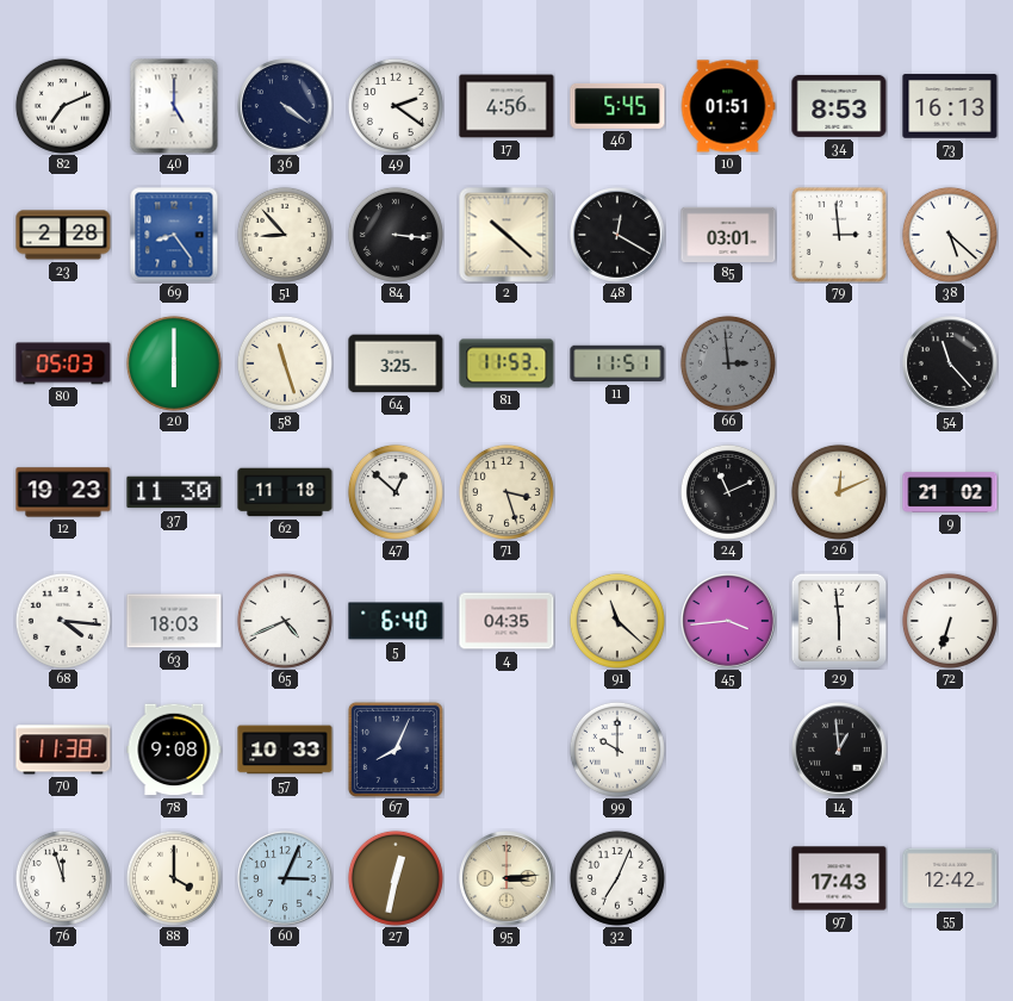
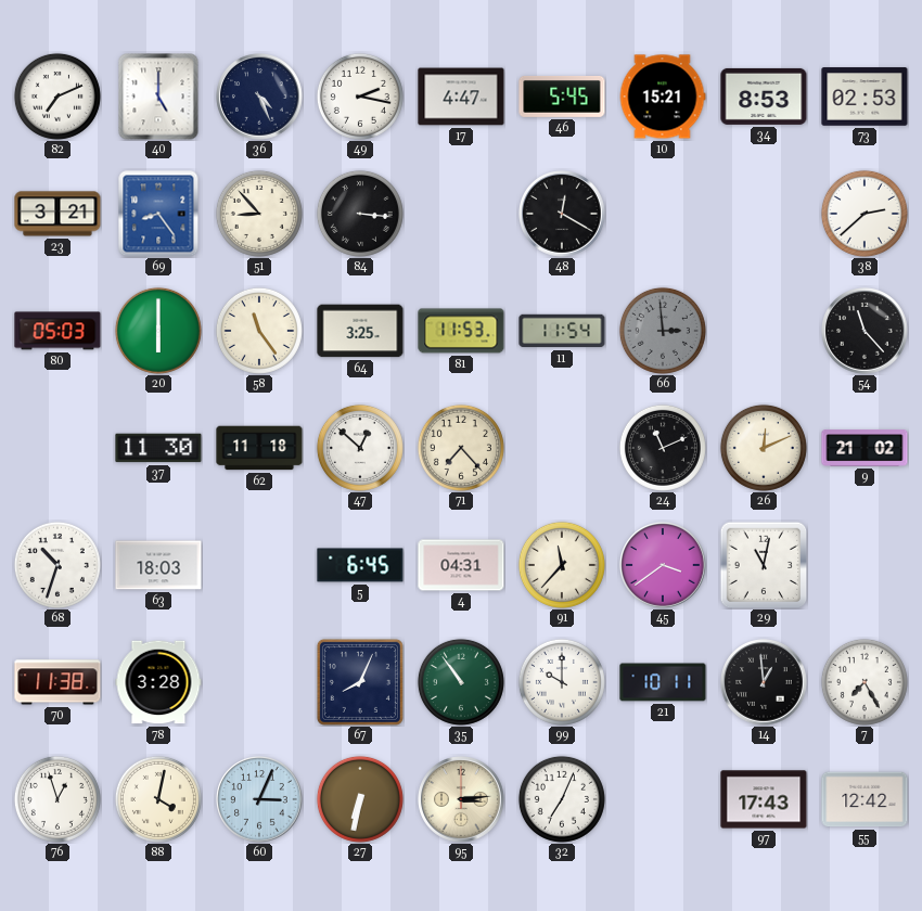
36: 4:21 -> 4:26 (259, 97)
49: 2:21 -> 2:17 (360, 97)
17: 4:56 -> 4:47 (461, 97)
10: 01:51 -> 15:21 (663, 97)
73: 16:13 -> 02:53 (865, 97)
23: 2:28 -> 3:21 (57, 214)
2: 10:22 -> none (506, 235)
85: 03:01 -> none (728, 234)
79: 2:59 -> none (839, 235)
38: 5:22 -> 2:38 (865, 214)
58: 11:27 -> 11:24 (259, 331)
11: 11:51 -> 11:54 (562, 331)
12: 19:23 -> none (63, 492)
71: 3:27 -> 7:23 (461, 448)
68: 4:16 -> 10:33 (57, 565)
65: 4:41 -> none (285, 621)
5: 6:40 -> 6:45 (360, 565)
4: 04:35 -> 04:31 (461, 565)
91: 11:22 -> 11:37 (562, 565)
45: 3:44 -> 3:39 (663, 565)
29: 5:59 -> 11:02 (764, 565)
72: 6:33 -> none (950, 621)
78: 9:08 -> 3:28 (158, 682)
57: 10:33 -> none (285, 750)
35: none -> 10:54 (461, 682)
21: none -> 10:11 (663, 682)
7: none -> 7:25 (865, 682)
76: 11:57 -> 12:57 (57, 799)
88: 4:00 -> 4:02 (158, 799)
27: 12:32 -> 6:32 (360, 799)
